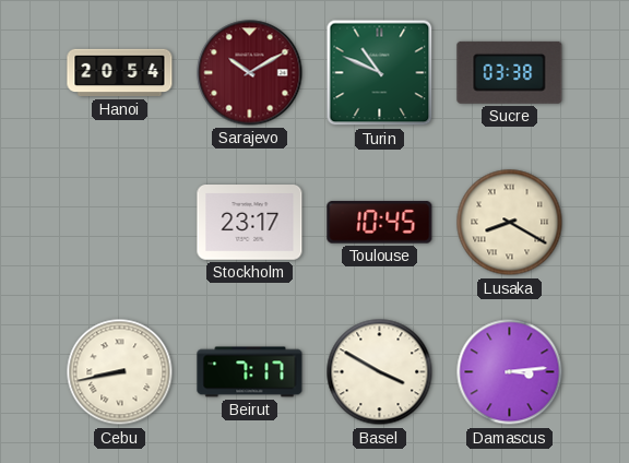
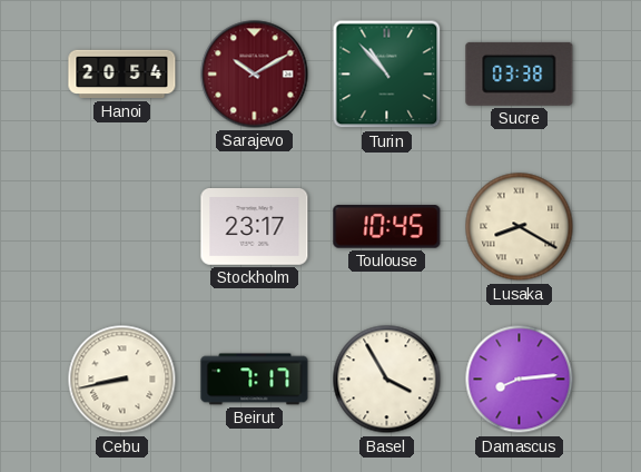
Turin: 10:49 -> 10:53 (387, 75)
Basel: 3:50 -> 3:55 (387, 380)
Damascus: 3:14 -> 8:14 (520, 380)
